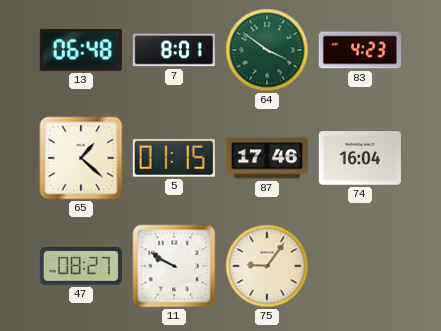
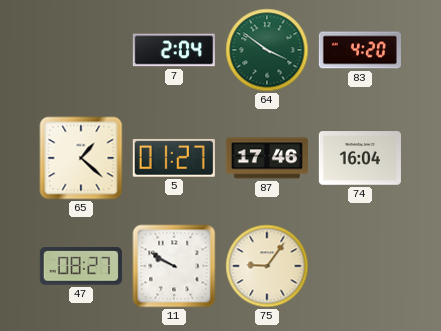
13: 06:48 -> none (81, 50)
7: 8:01 -> 2:04 (174, 50)
83: 4:23 -> 4:20 (360, 50)
5: 01:15 -> 01:27 (174, 158)
